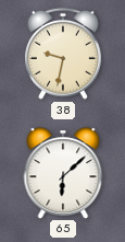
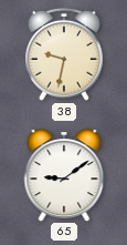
65: 6:08 -> 9:09 (64, 175)
